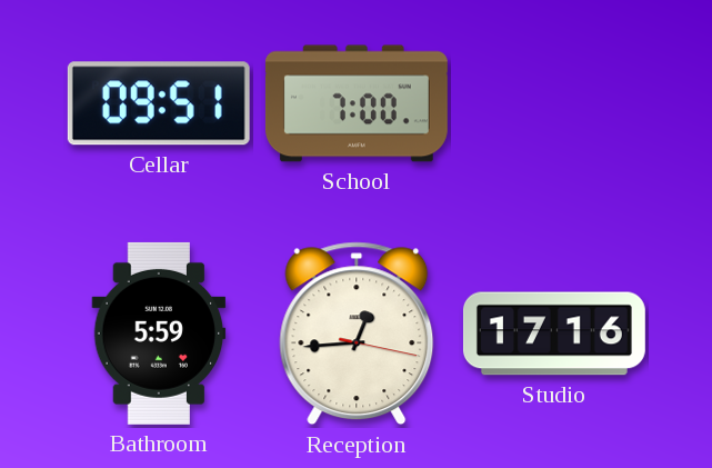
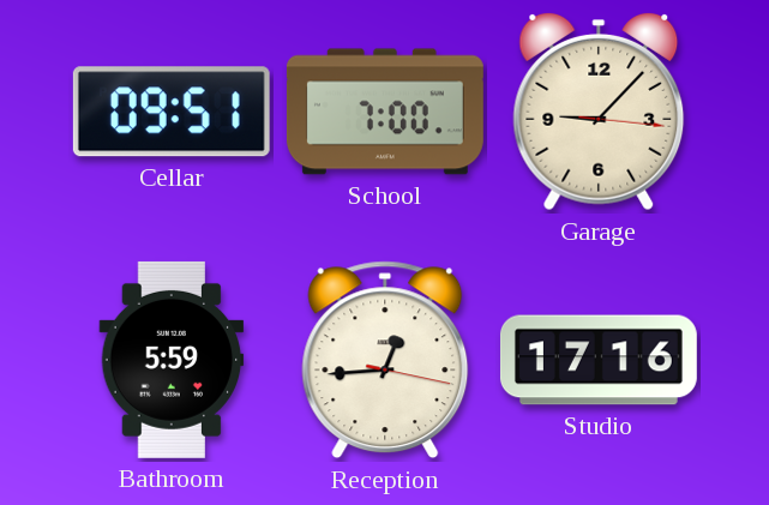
Garage: none -> 9:07 (599, 112)
